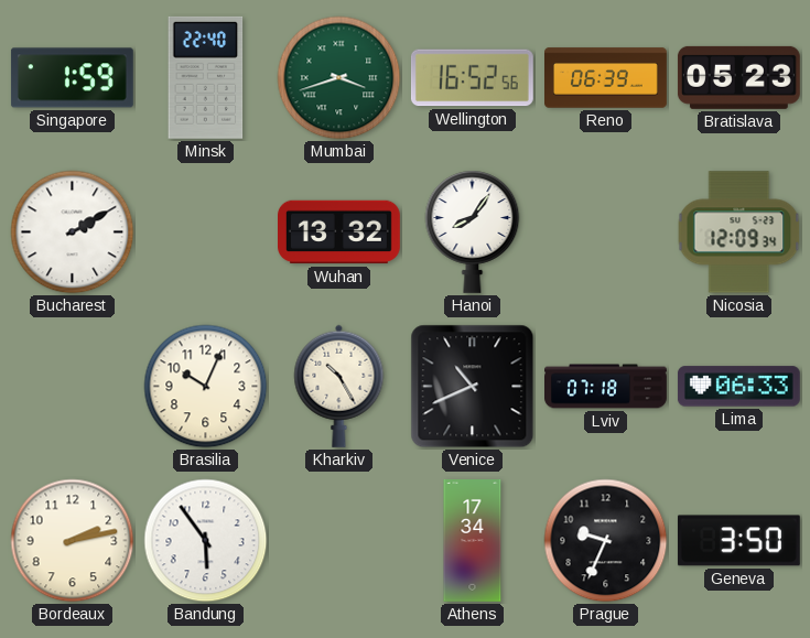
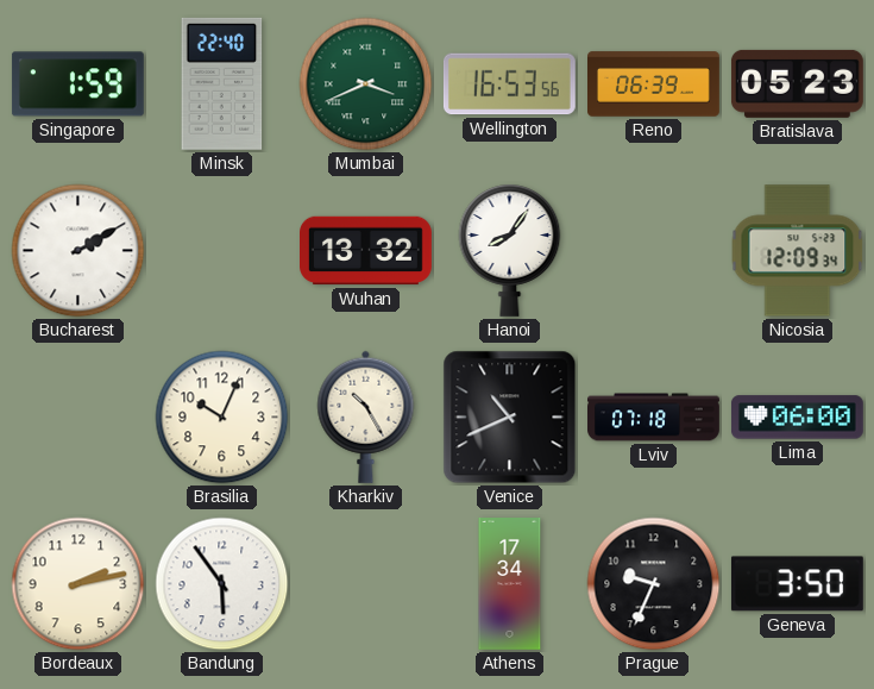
Mumbai: 3:42 -> 3:41 (366, 84)
Wellington: 16:52 -> 16:53 (509, 84)
Lima: 06:33 -> 06:00 (797, 418)
